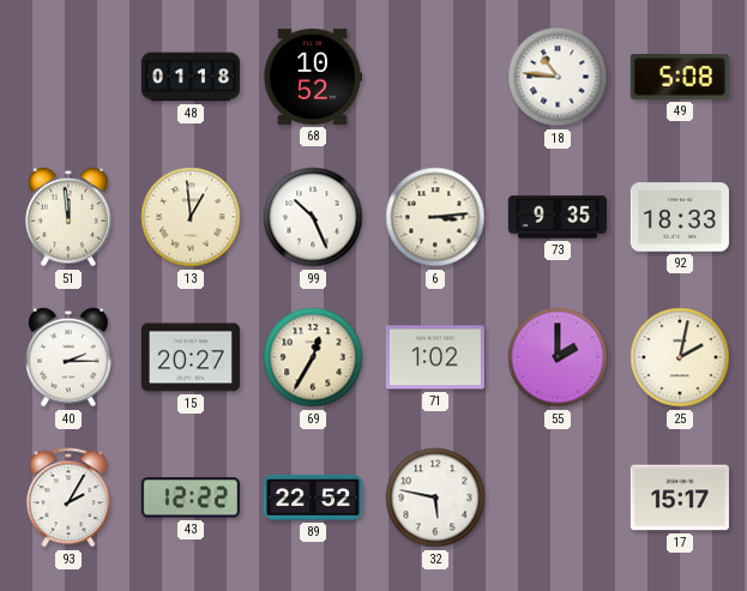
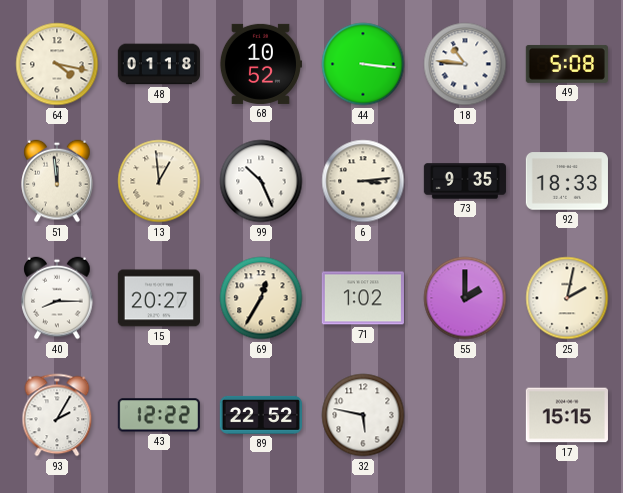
64: none -> 4:17 (57, 64)
44: none -> 3:16 (363, 64)
40: 2:15 -> 8:15 (57, 298)
17: 15:17 -> 15:15 (567, 415)
